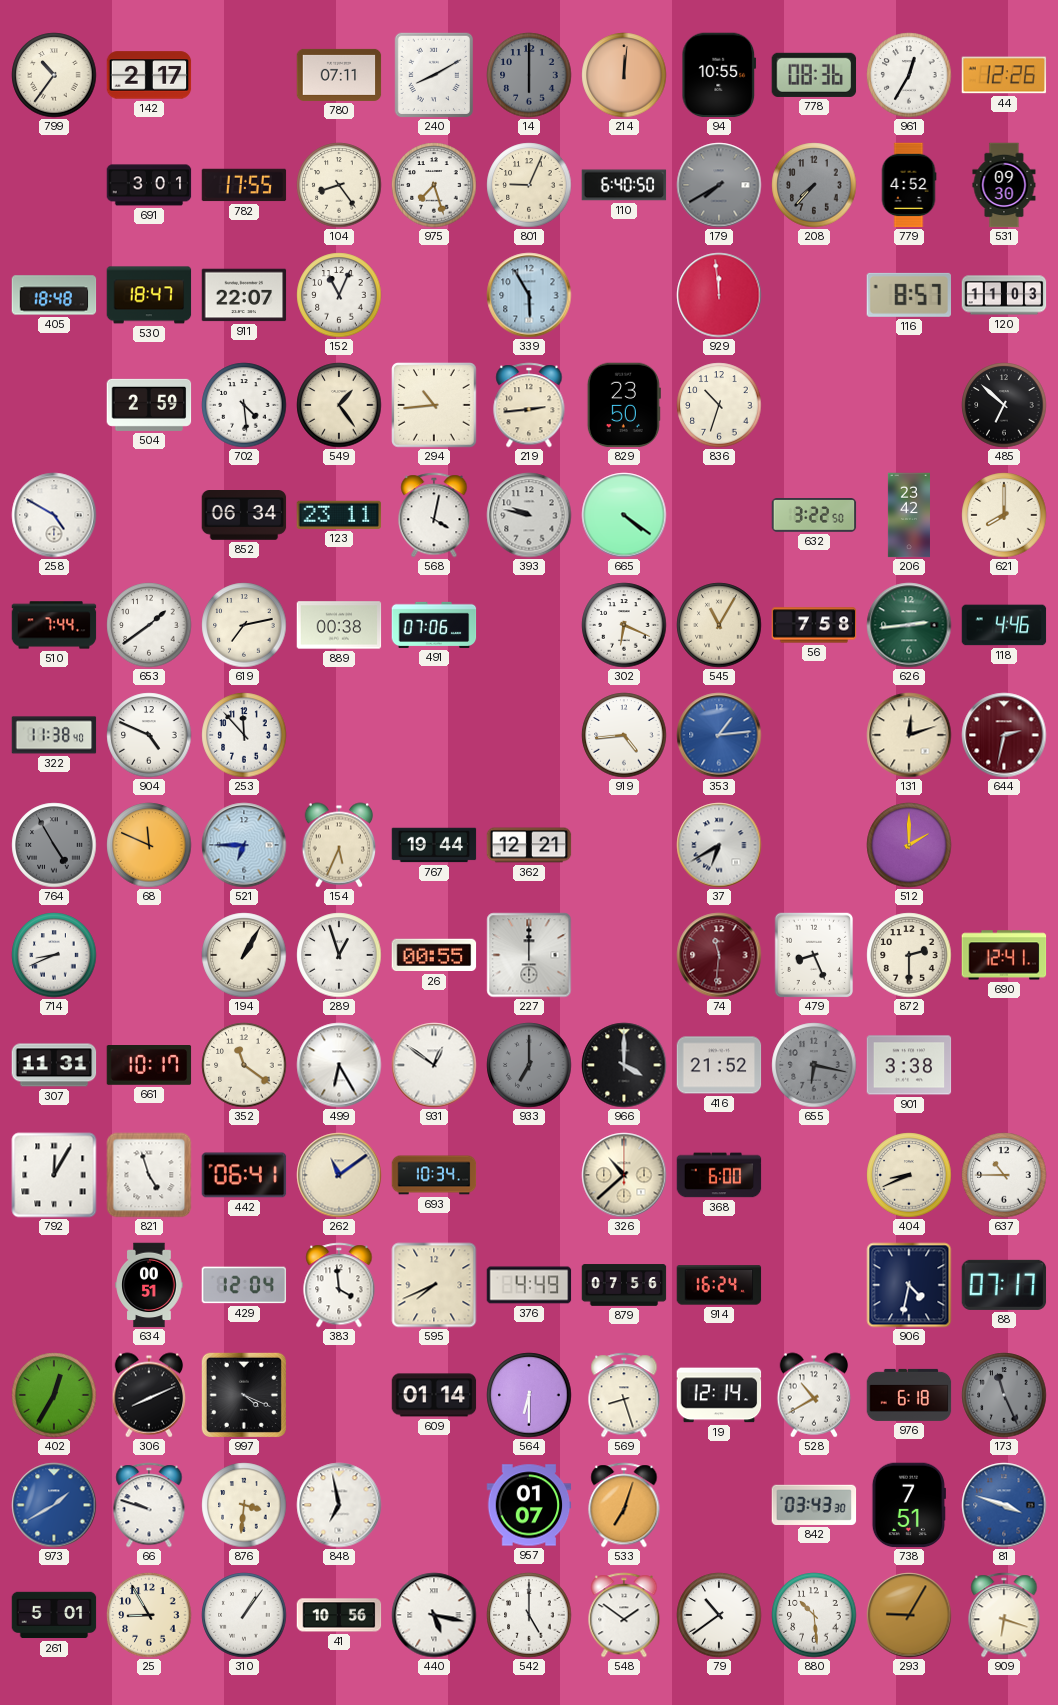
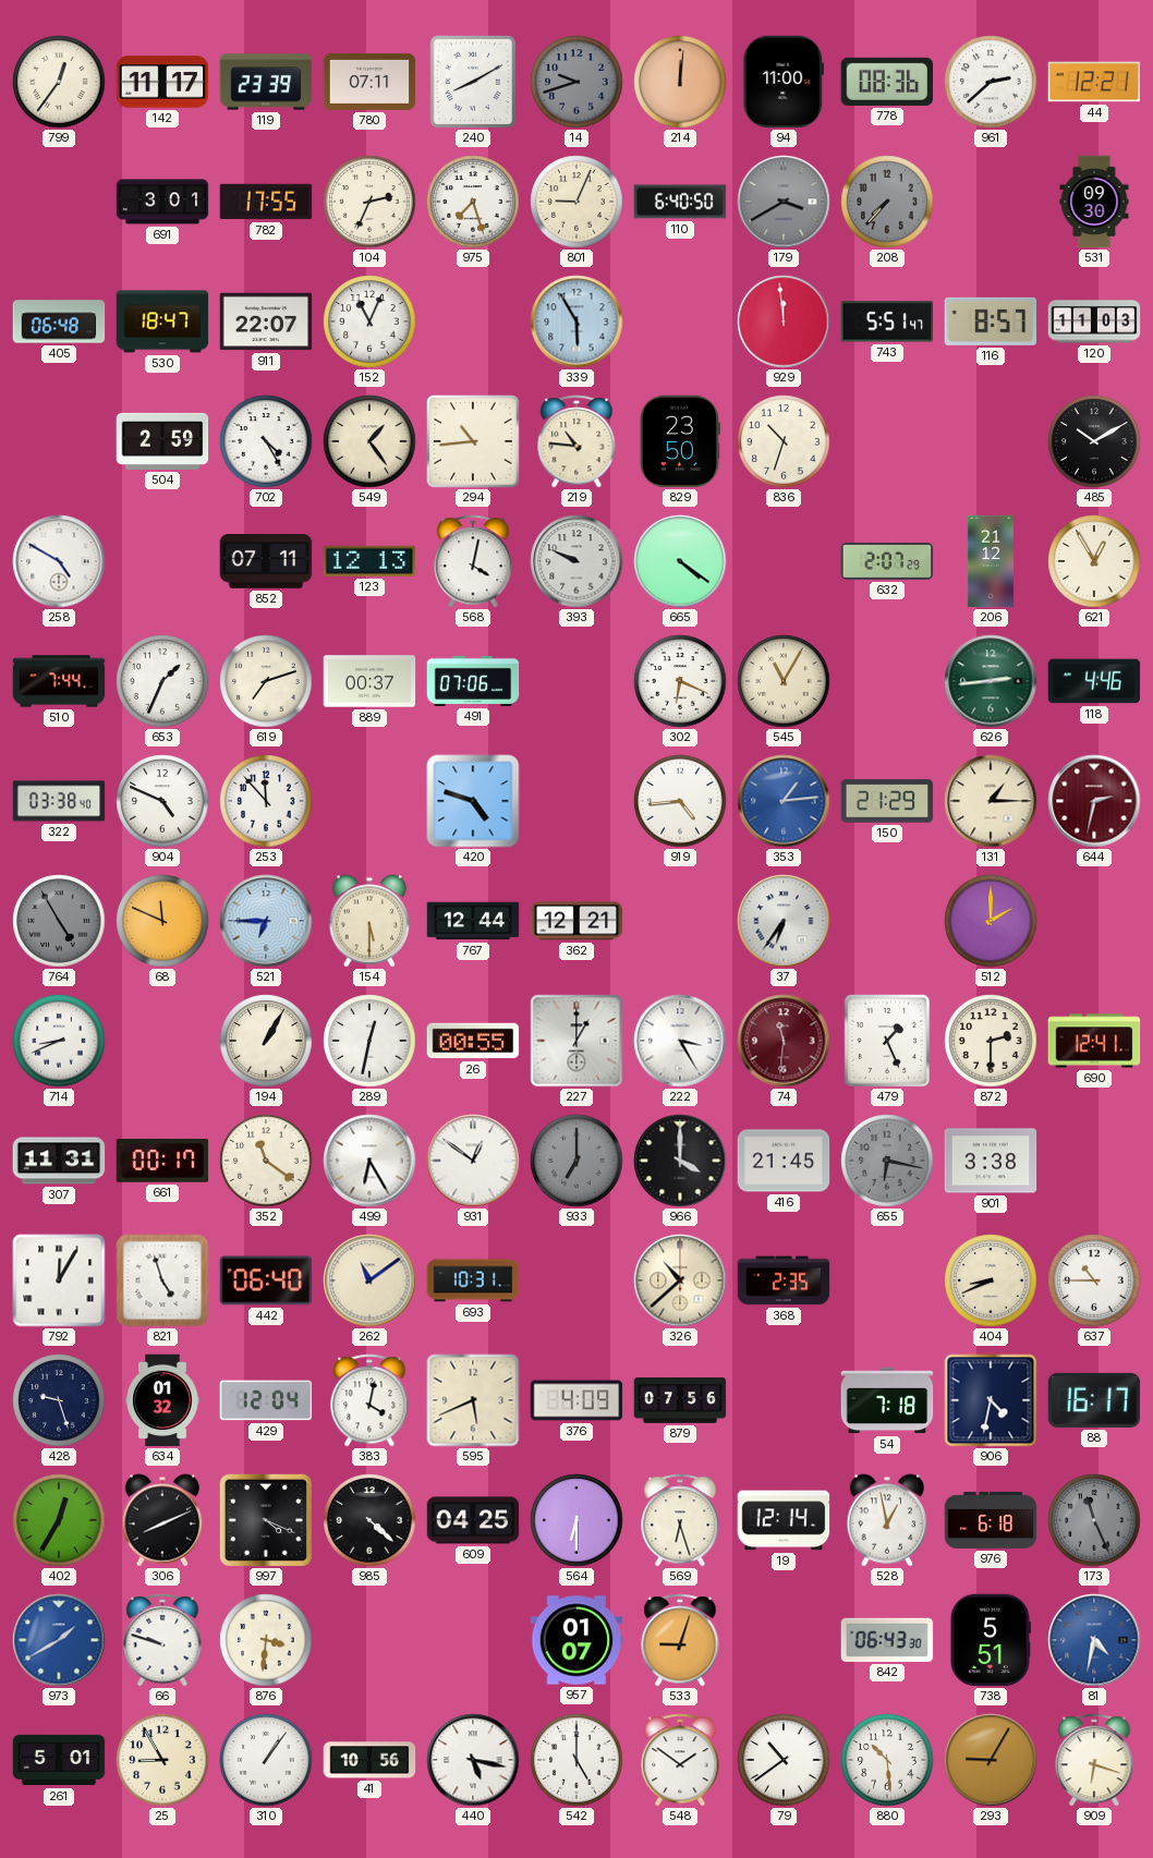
799: 10:36 -> 12:36 (59, 82)
142: 2:17 -> 11:17 (162, 82)
119: none -> 23:39 (266, 82)
14: 6:00 -> 9:42 (576, 82)
94: 10:55 -> 11:00 (784, 82)
961: 12:35 -> 2:38 (991, 82)
44: 12:26 -> 12:21 (1094, 82)
104: 8:24 -> 2:34 (369, 202)
179: 7:40 -> 3:40 (784, 202)
779: 4:52 -> none (909, 185)
405: 18:48 -> 06:48 (59, 321)
743: none -> 5:51 (887, 321)
702: 4:29 -> 4:25 (266, 441)
219: 2:44 -> 10:46 (576, 441)
485: 6:52 -> 10:10 (1094, 441)
852: 06:34 -> 07:11 (266, 561)
123: 23:11 -> 12:13 (369, 561)
393: 9:47 -> 9:49 (576, 561)
632: 3:22 -> 2:07 (887, 562)
206: 23:42 -> 21:12 (991, 561)
621: 8:00 -> 12:55 (1094, 561)
653: 1:39 -> 1:34 (162, 681)
619: 7:13 -> 7:12 (266, 681)
889: 00:38 -> 00:37 (369, 681)
56: 7:58 -> none (814, 625)
322: 11:38 -> 03:38 (59, 801)
420: none -> 4:48 (473, 801)
150: none -> 21:29 (887, 801)
131: 12:12 -> 1:15 (991, 801)
154: 5:34 -> 5:30 (369, 921)
767: 19:44 -> 12:44 (473, 921)
37: 6:40 -> 6:36 (784, 921)
289: 12:57 -> 12:32 (369, 1041)
227: 12:00 -> 1:00 (576, 1041)
222: none -> 3:25 (680, 1041)
479: 8:26 -> 1:26 (886, 1041)
661: 10:17 -> 00:17 (162, 1162)
416: 21:52 -> 21:45 (784, 1161)
442: 06:41 -> 06:40 (266, 1280)
693: 10:34 -> 10:31 (473, 1280)
368: 6:00 -> 2:35 (784, 1280)
428: none -> 9:27 (59, 1400)
634: 00:51 -> 01:32 (162, 1400)
383: 3:59 -> 4:02 (369, 1400)
595: 7:41 -> 5:41 (473, 1400)
376: 4:49 -> 4:09 (576, 1400)
914: 16:24 -> none (719, 1285)
54: none -> 7:18 (887, 1400)
88: 07:17 -> 16:17 (1094, 1400)
985: none -> 4:22 (369, 1520)
609: 01:14 -> 04:25 (473, 1520)
569: 8:27 -> 6:27 (680, 1520)
528: 10:40 -> 12:58 (887, 1520)
848: 6:58 -> none (339, 1505)
533: 7:03 -> 9:03 (680, 1640)
842: 03:43 -> 06:43 (887, 1640)
738: 7:51 -> 5:51 (991, 1640)
81: 3:48 -> 4:32 (1094, 1640)
